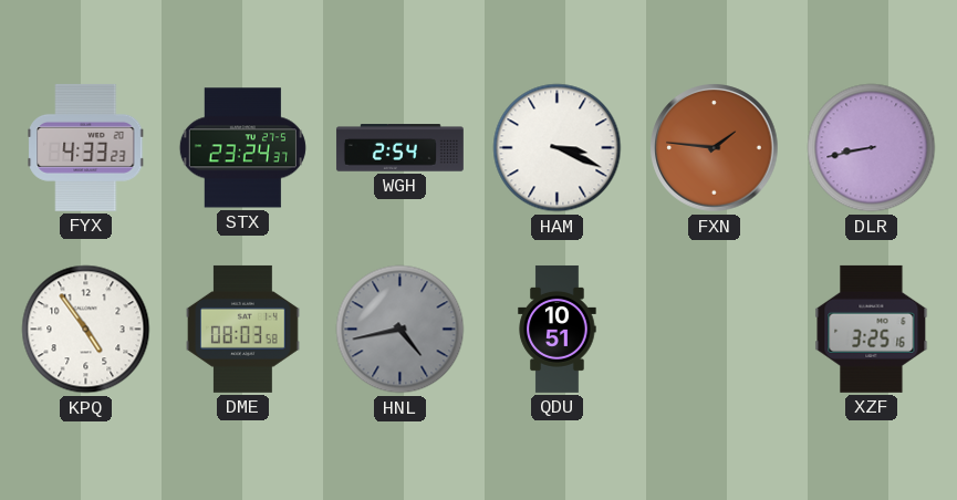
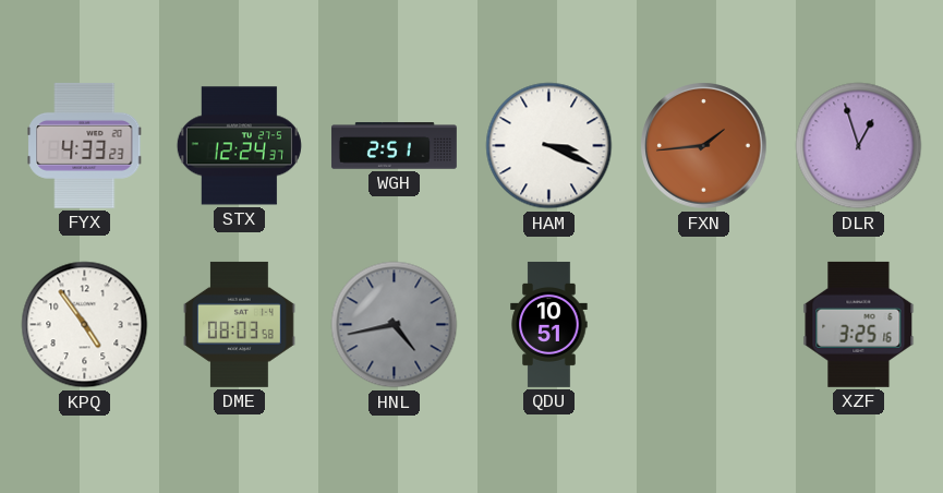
STX: 23:24 -> 12:24 (239, 146)
WGH: 2:54 -> 2:51 (394, 146)
FXN: 1:46 -> 1:44 (704, 146)
DLR: 8:43 -> 12:57 (859, 146)
